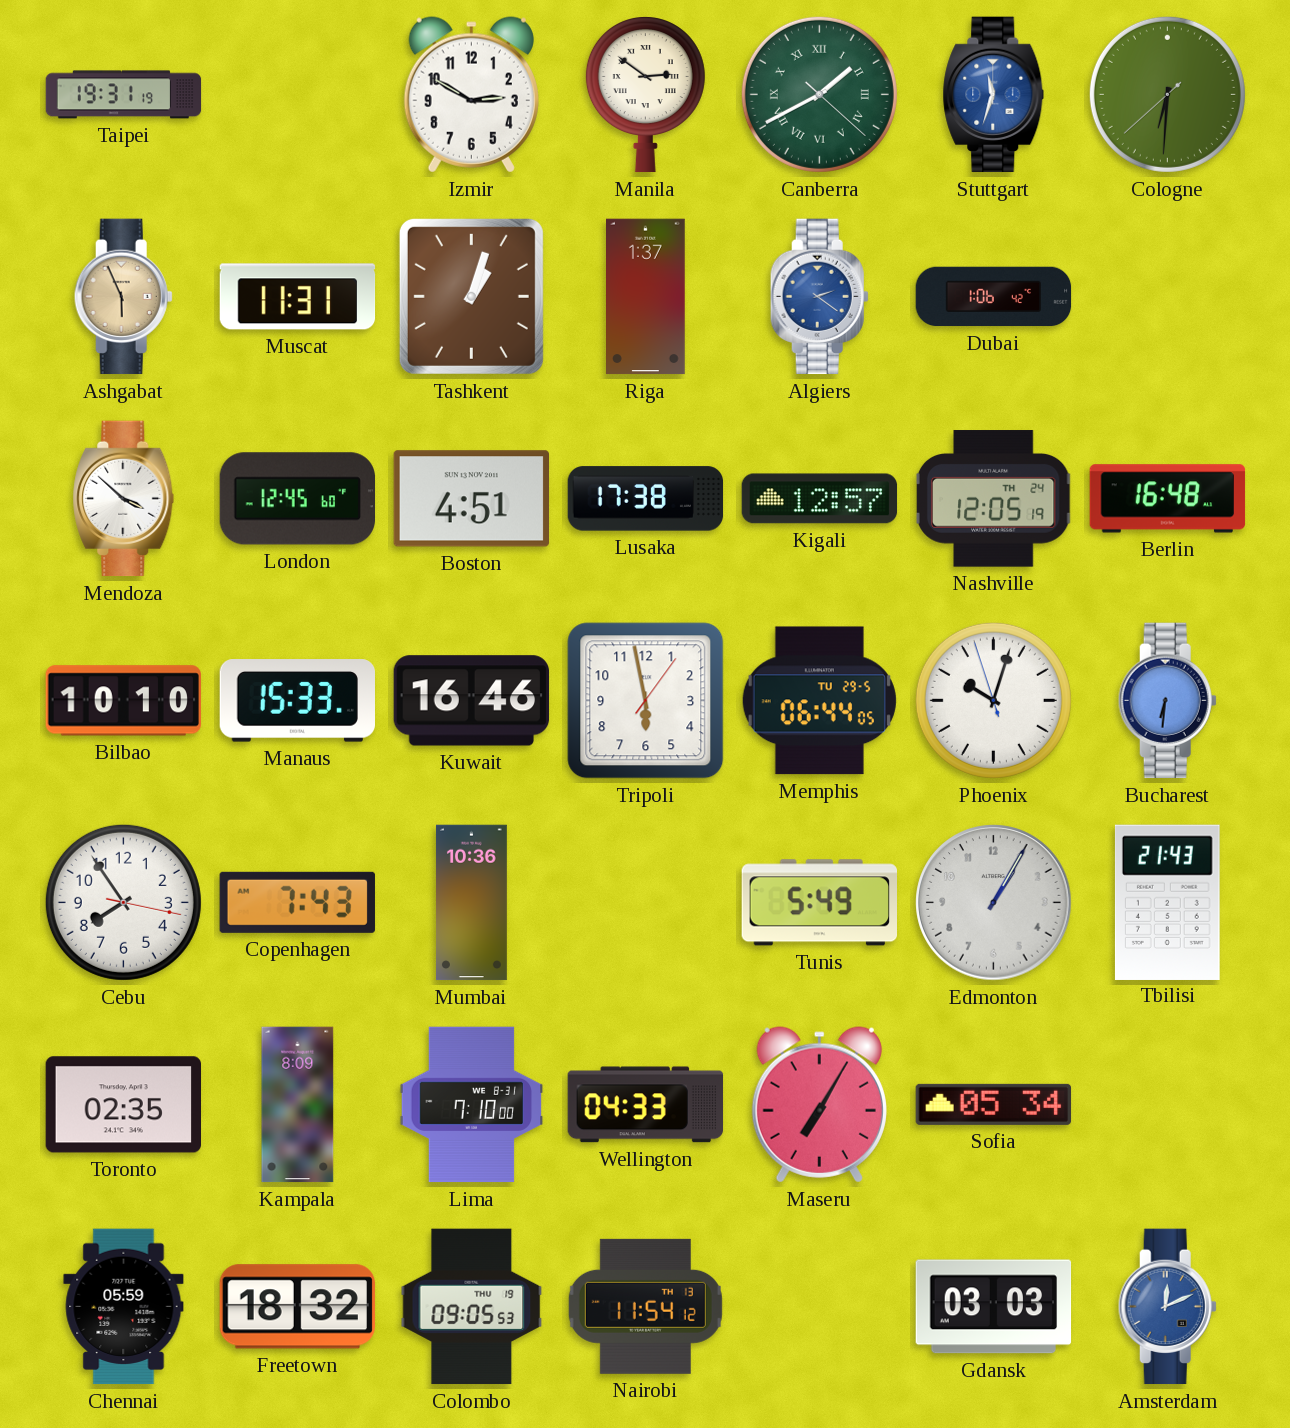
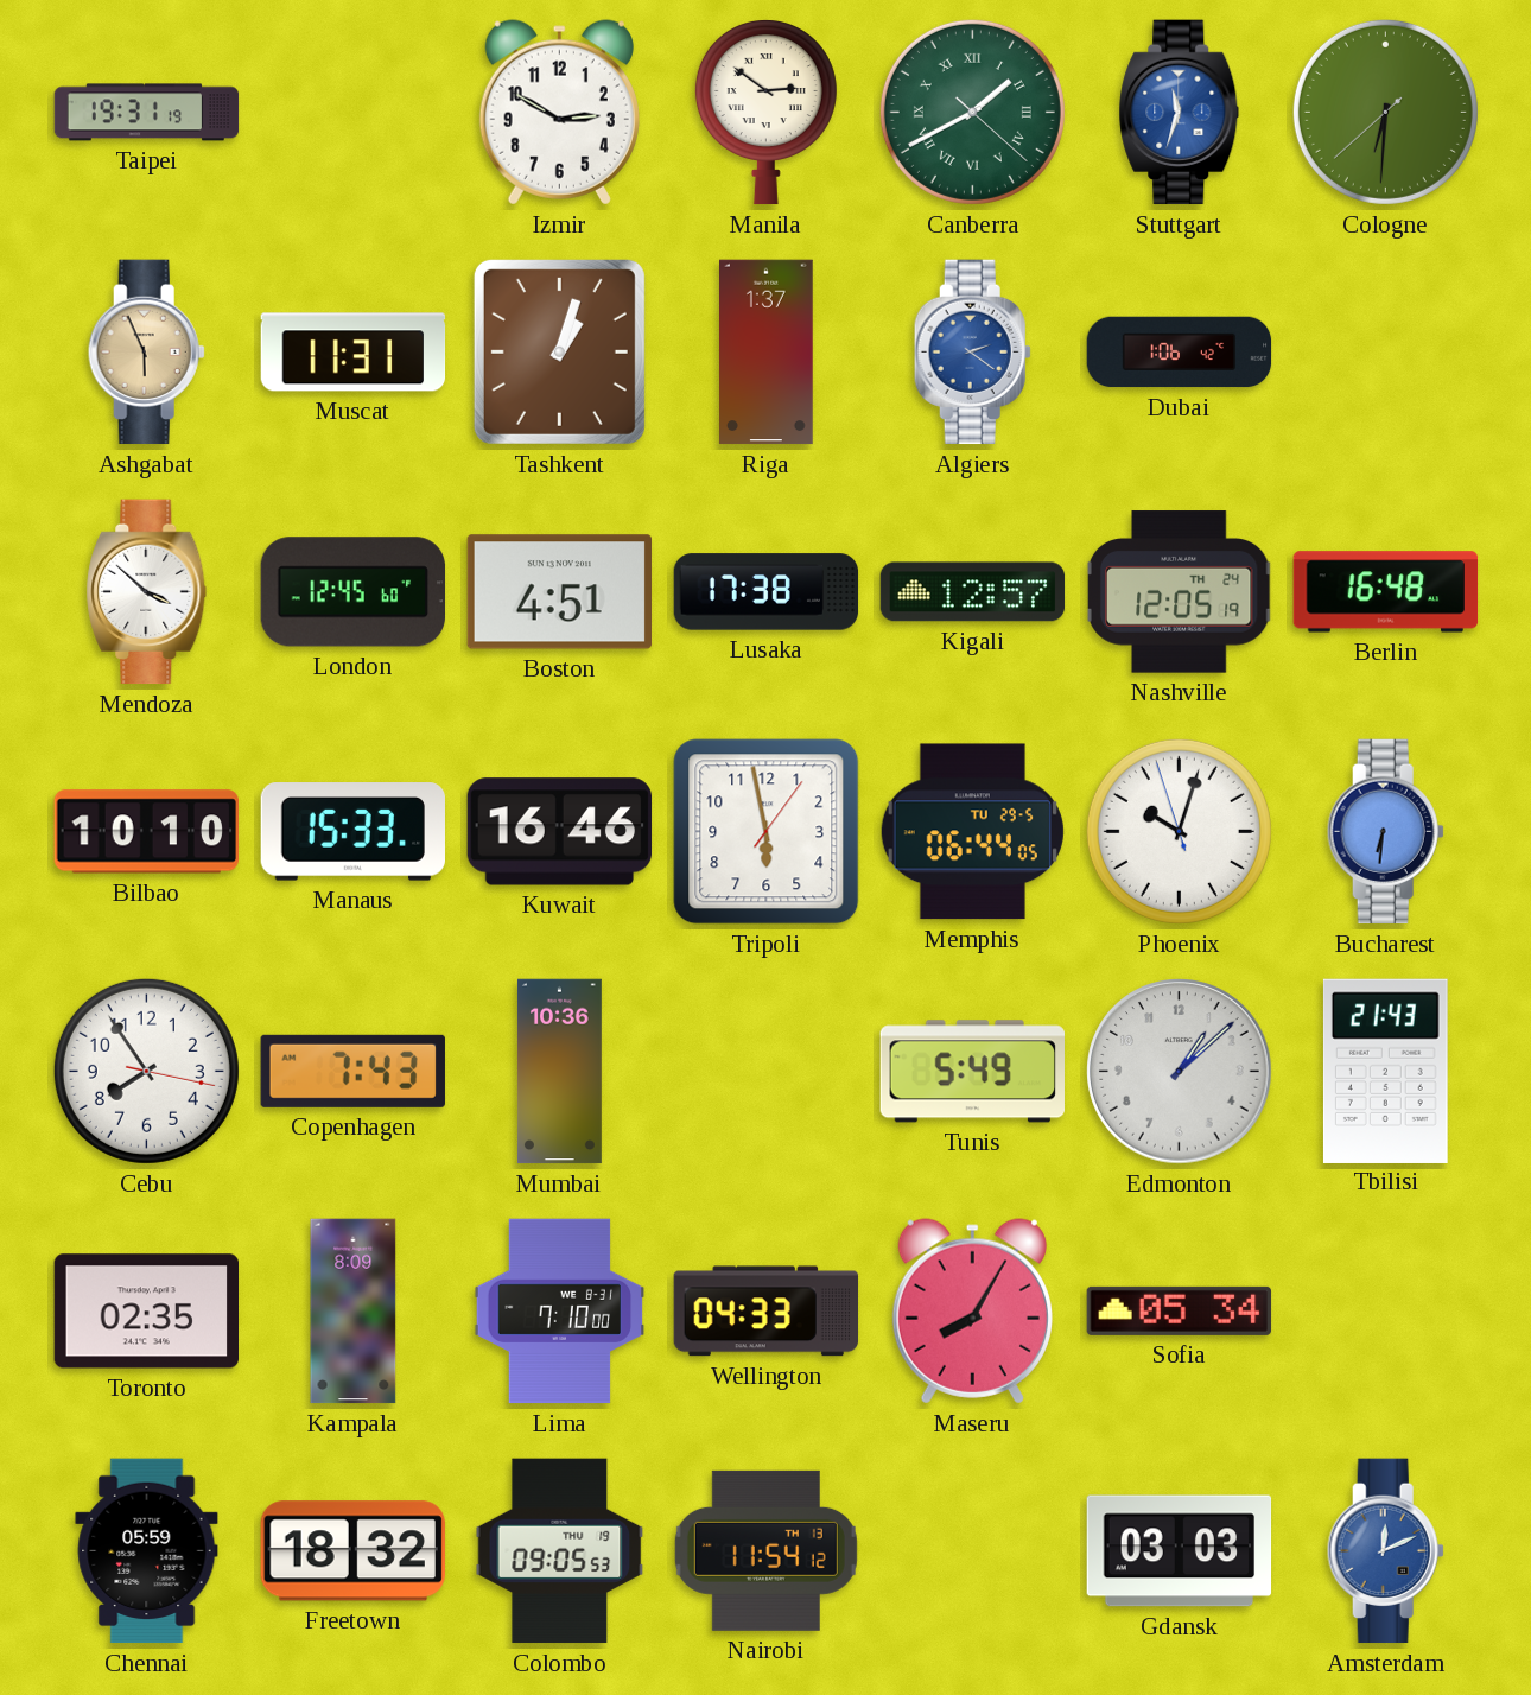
Edmonton: 1:05 -> 1:08 (1180, 1072)
Maseru: 7:05 -> 8:05 (972, 1312)
